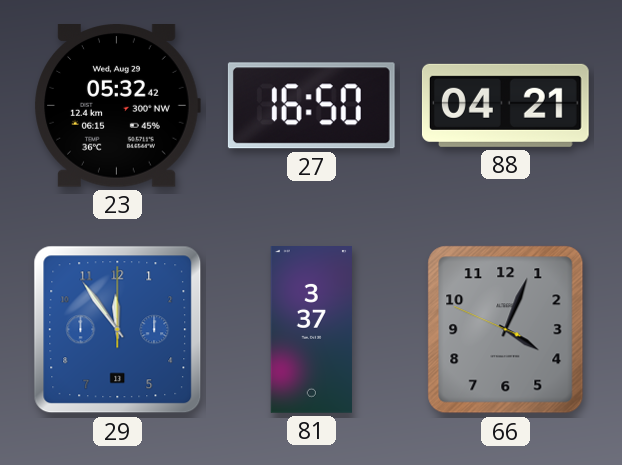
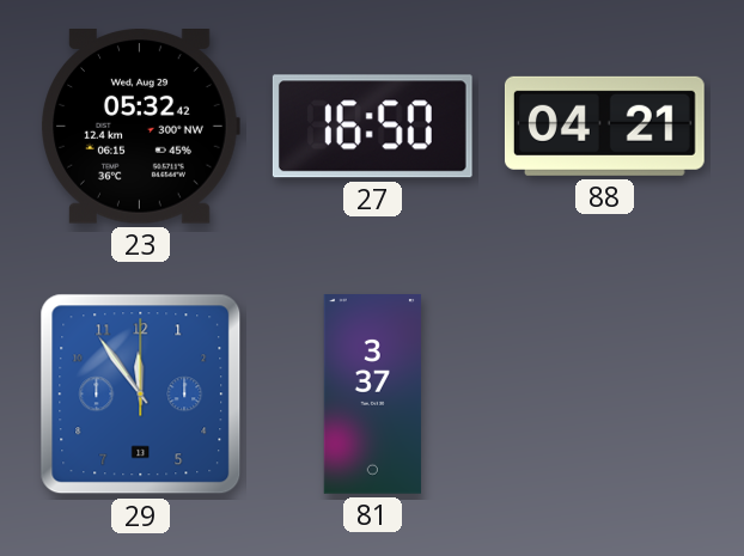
66: 4:03 -> none (506, 330)
